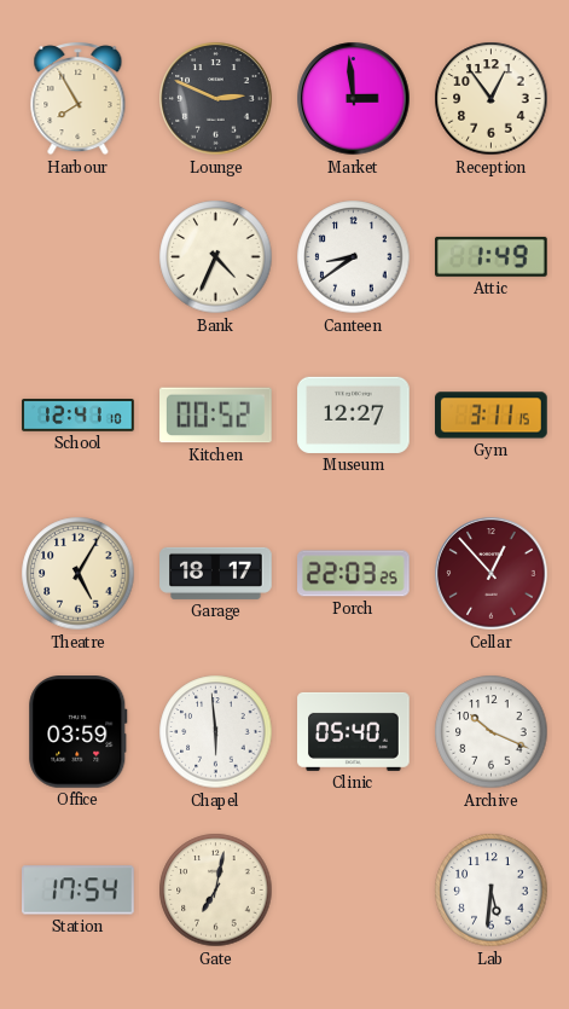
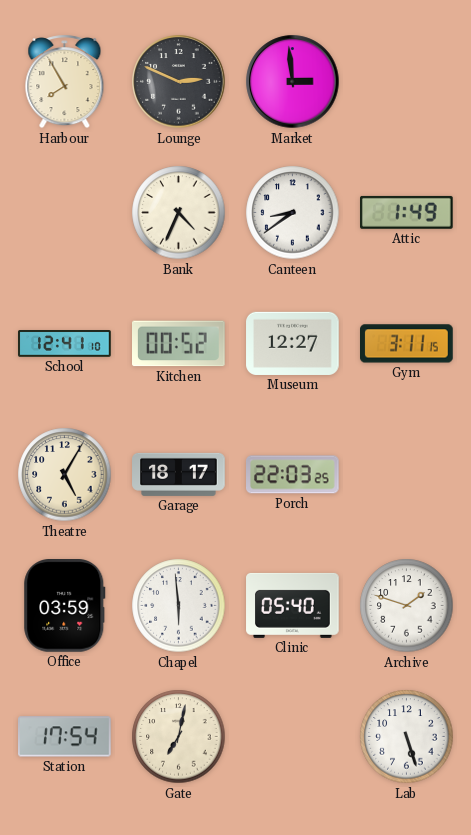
Reception: 12:54 -> none (492, 99)
Cellar: 12:53 -> none (492, 574)
Archive: 10:19 -> 1:48 (407, 606)
Lab: 5:31 -> 5:27 (407, 737)
